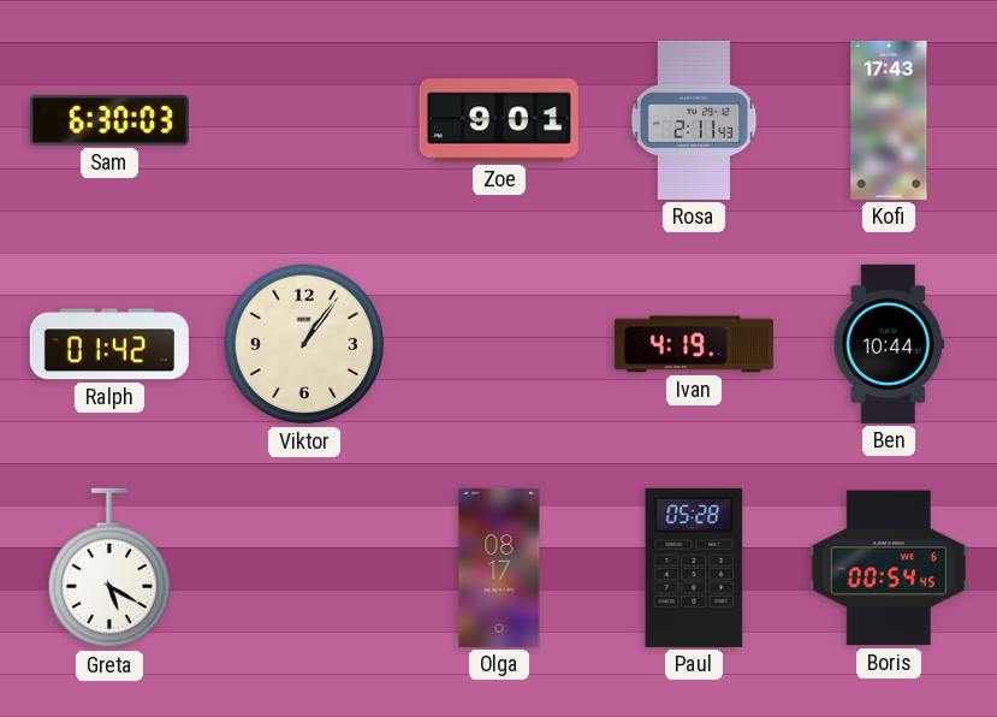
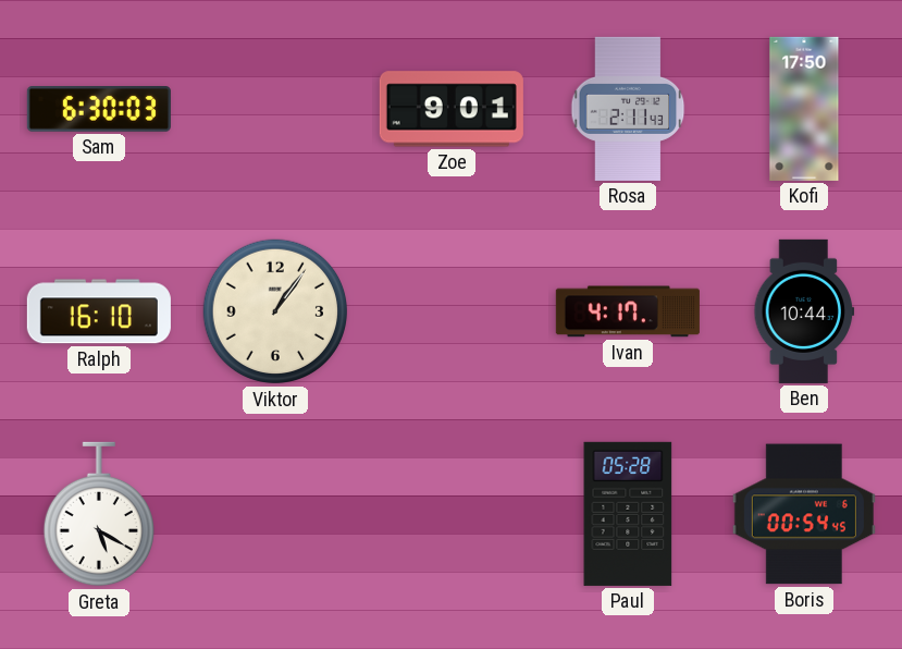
Kofi: 17:43 -> 17:50 (804, 109)
Ralph: 01:42 -> 16:10 (99, 311)
Ivan: 4:19 -> 4:17 (628, 311)
Olga: 08:17 -> none (499, 568)
